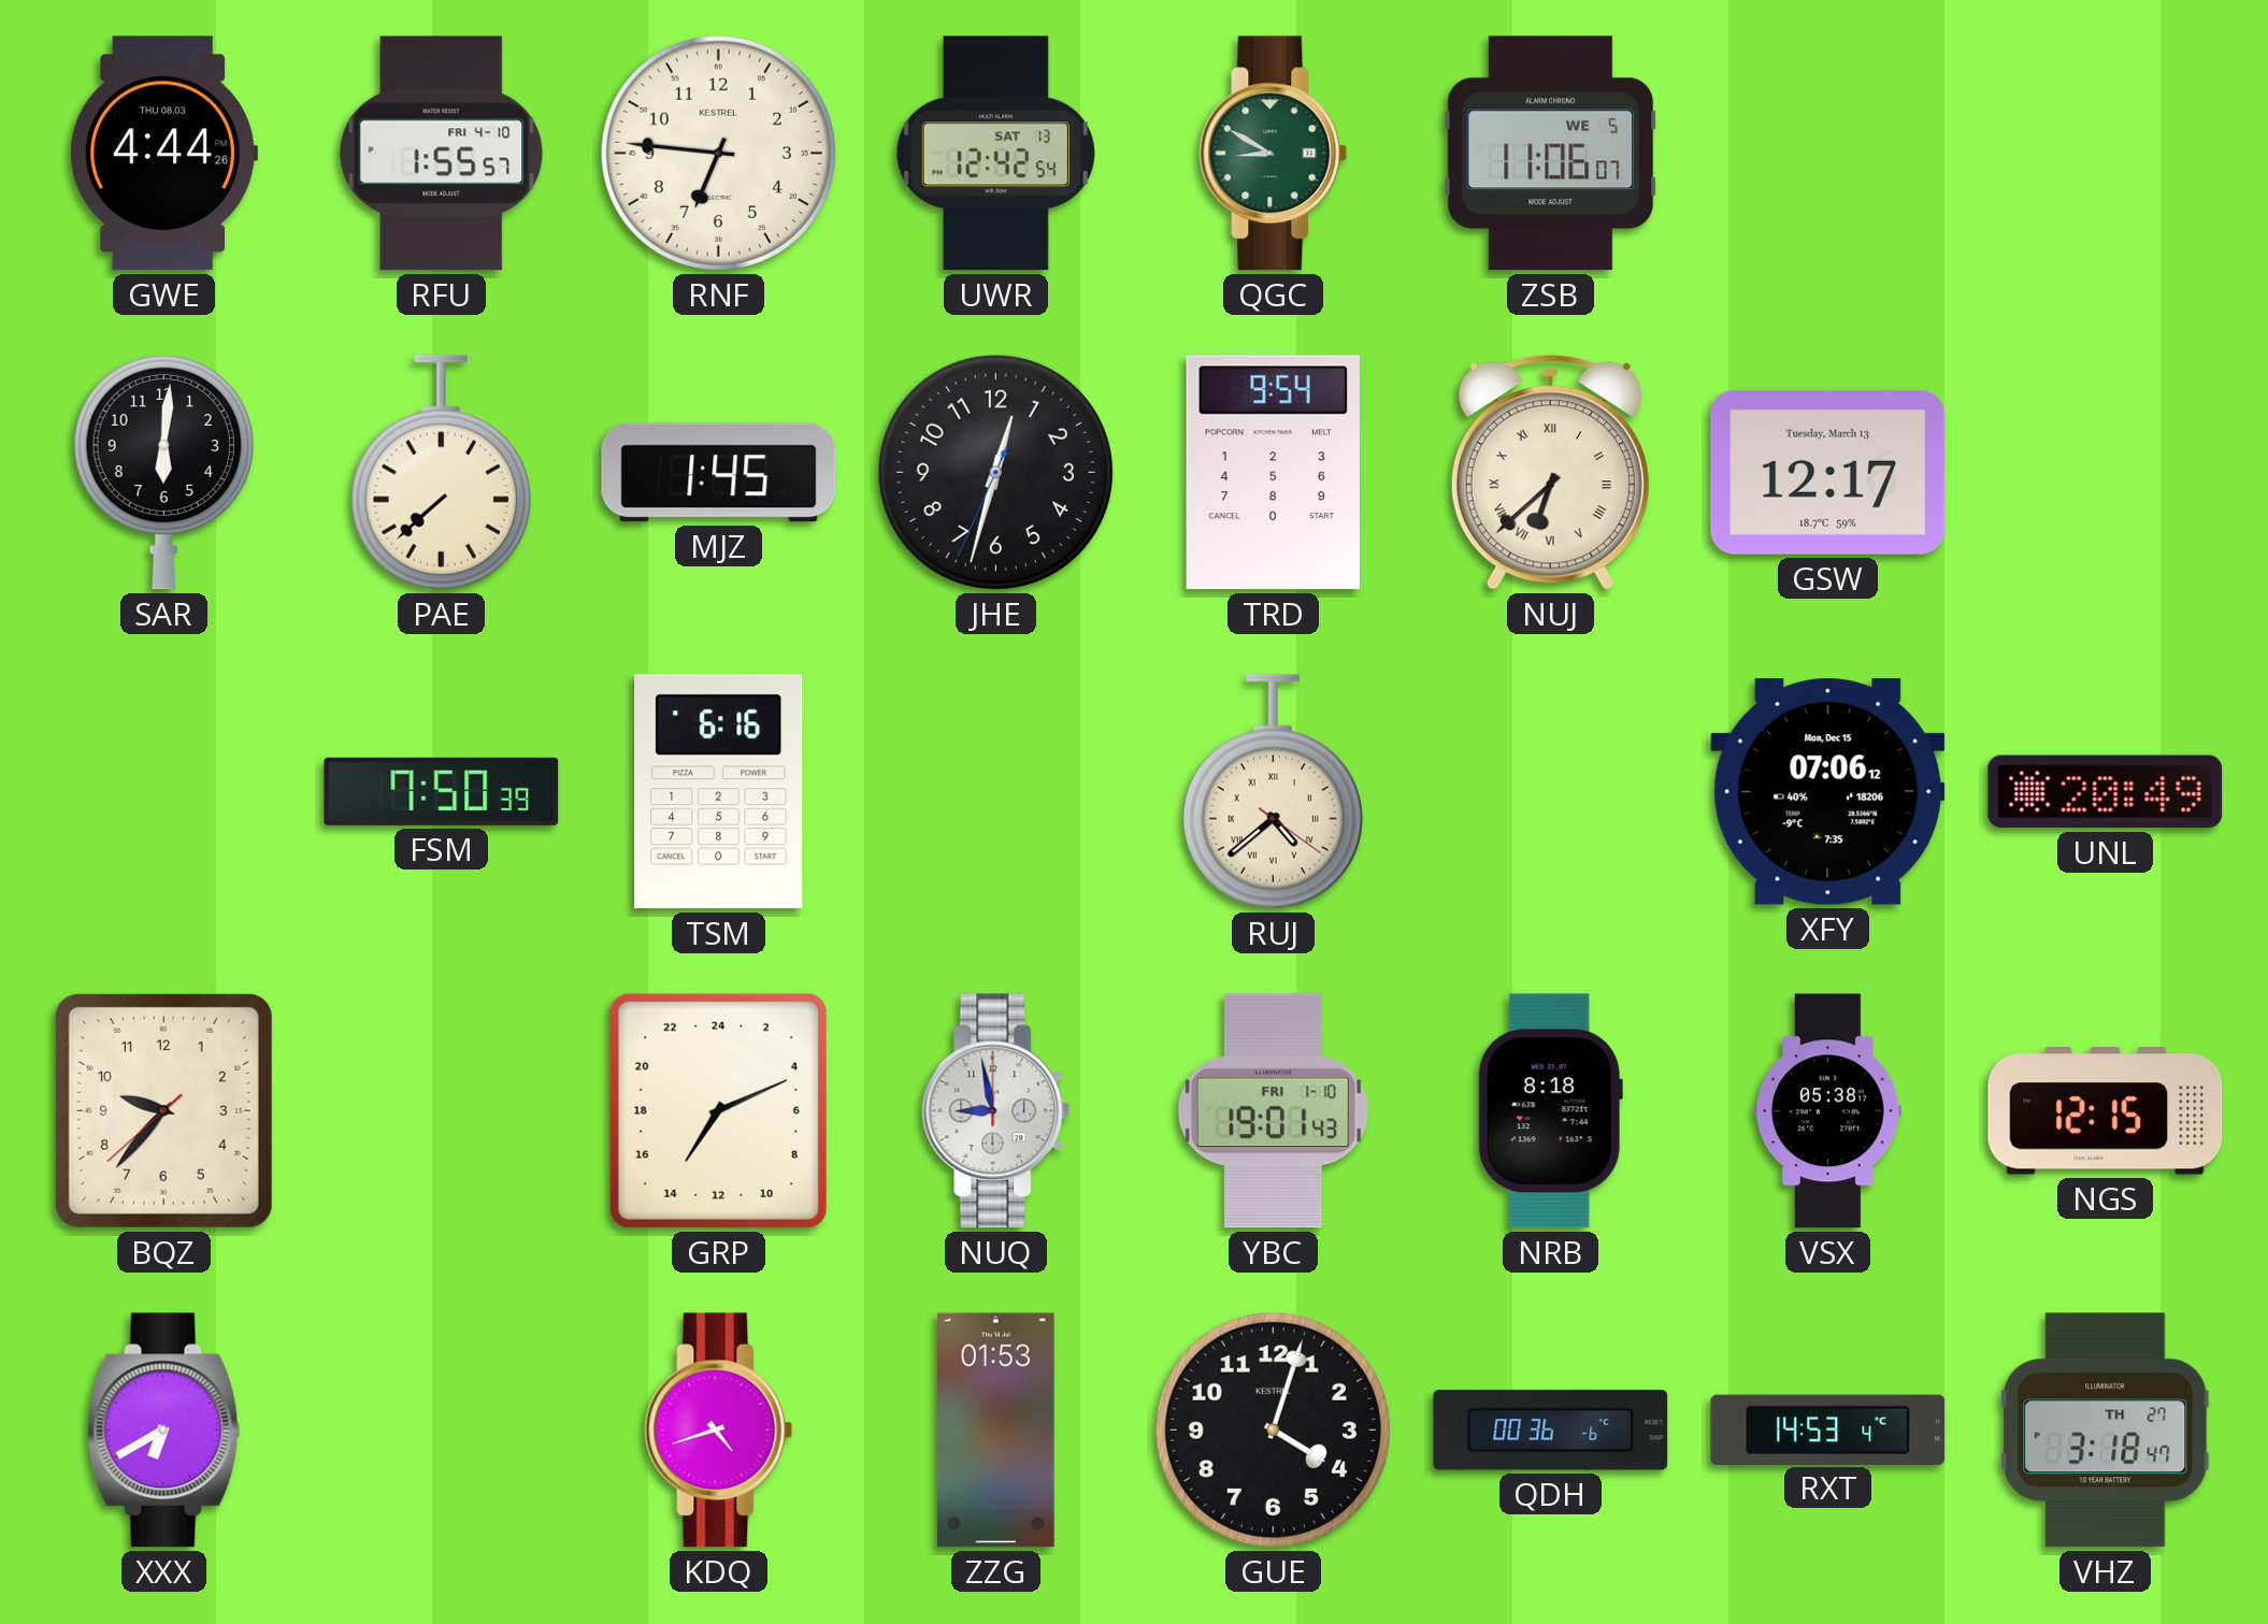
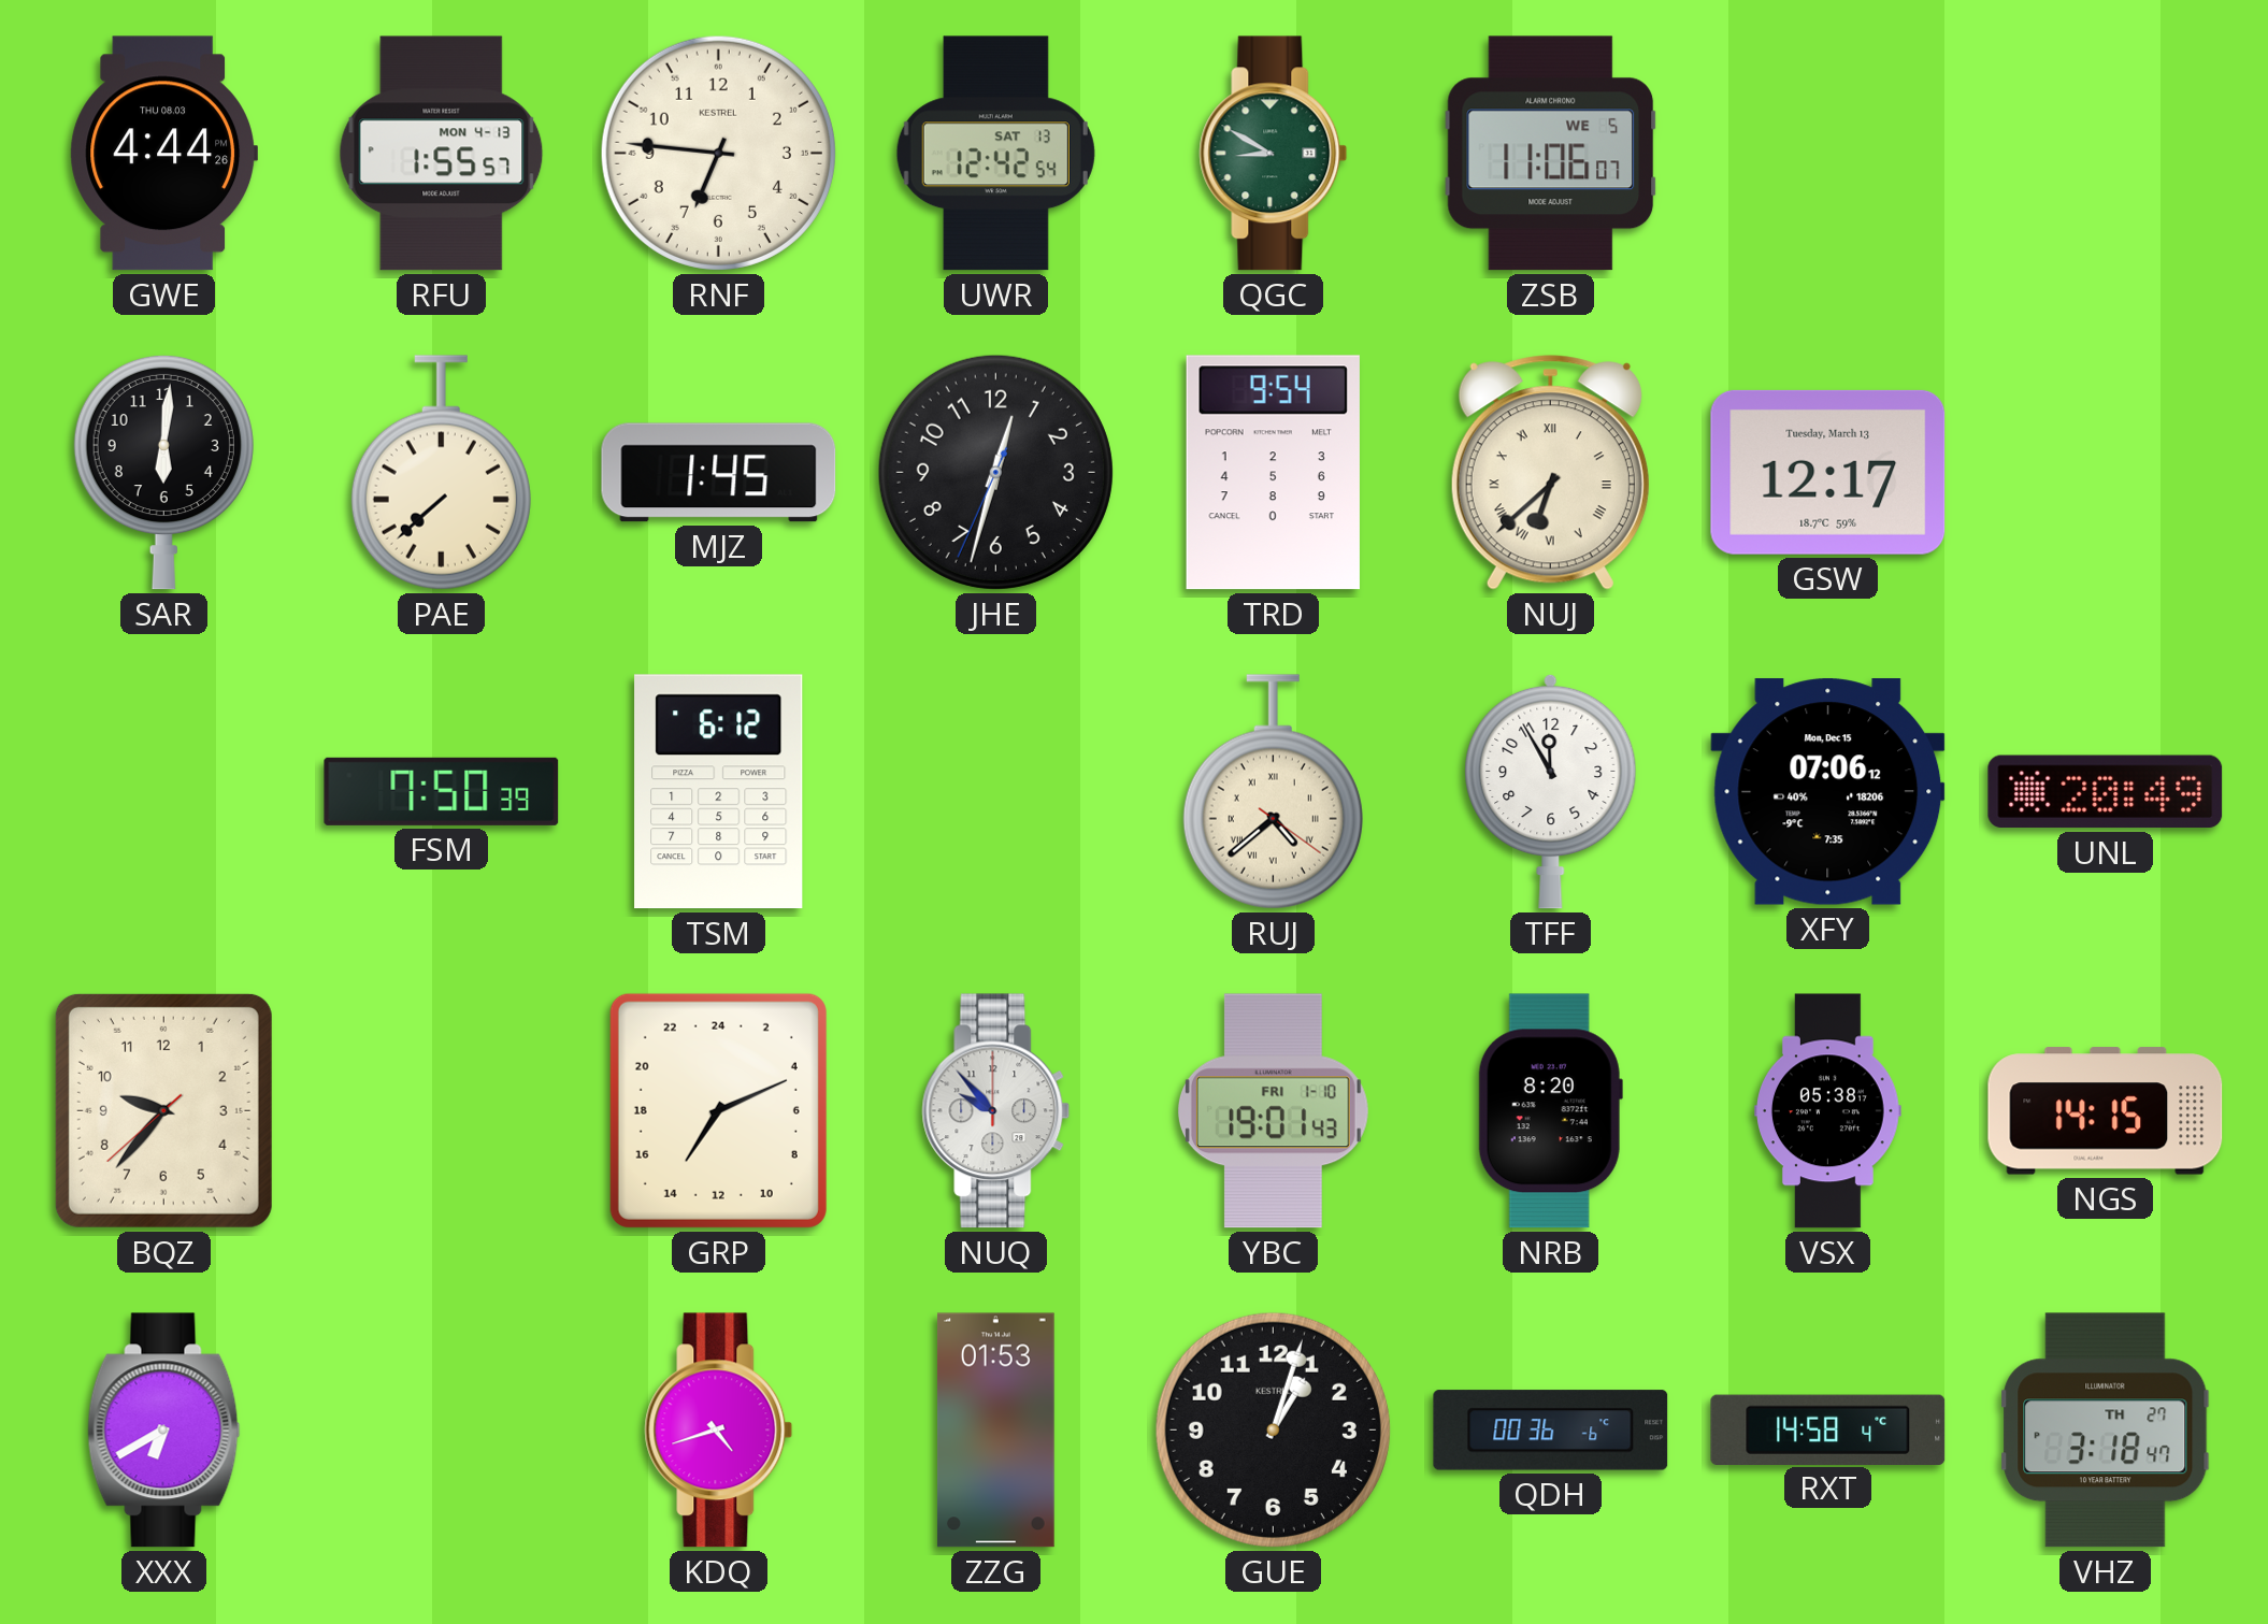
RFU date: FRI 4-10 -> MON 4-13 (442, 154)
TSM: 6:16 -> 6:12 (719, 792)
TFF: none -> 11:55 (1551, 791)
NUQ: 8:58 -> 9:53 (996, 1111)
NRB: 8:18 -> 8:20 (1550, 1111)
NGS: 12:15 -> 14:15 (2106, 1111)
GUE: 4:03 -> 1:03 (1273, 1429)
RXT: 14:53 -> 14:58 (1828, 1429)
